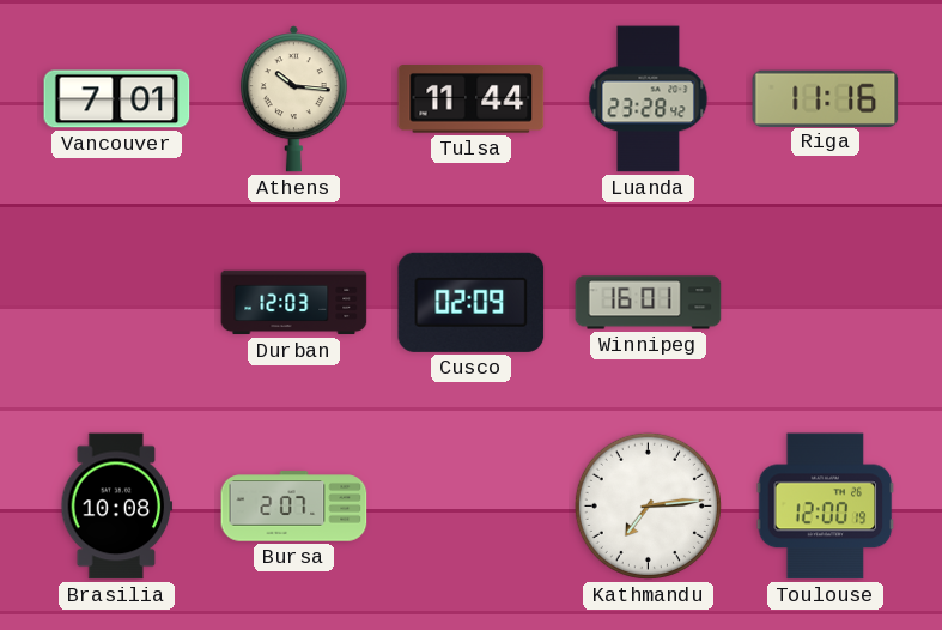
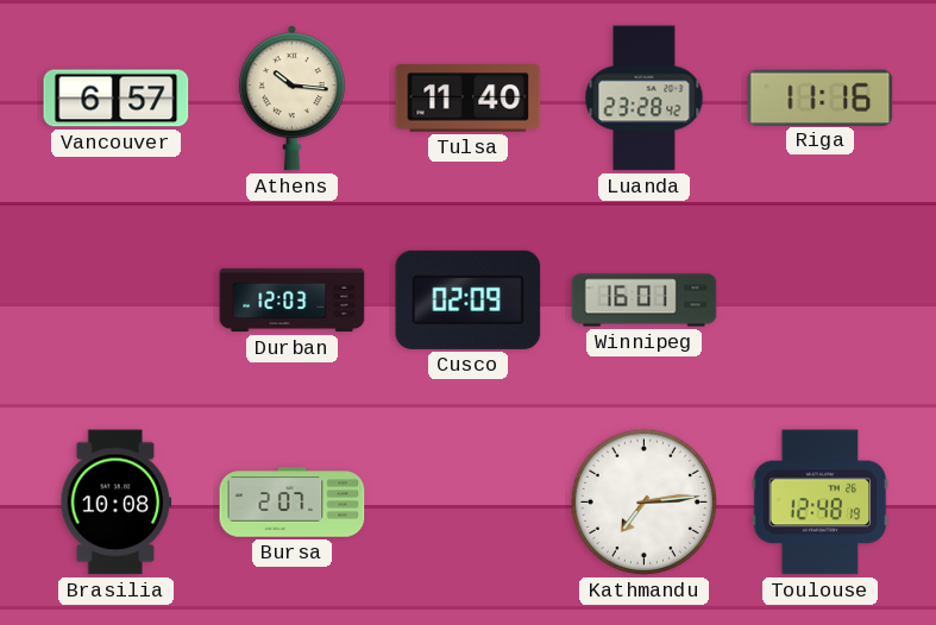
Vancouver: 7:01 -> 6:57 (117, 99)
Tulsa: 11:44 -> 11:40 (469, 99)
Toulouse: 12:00 -> 12:48 (821, 503)
